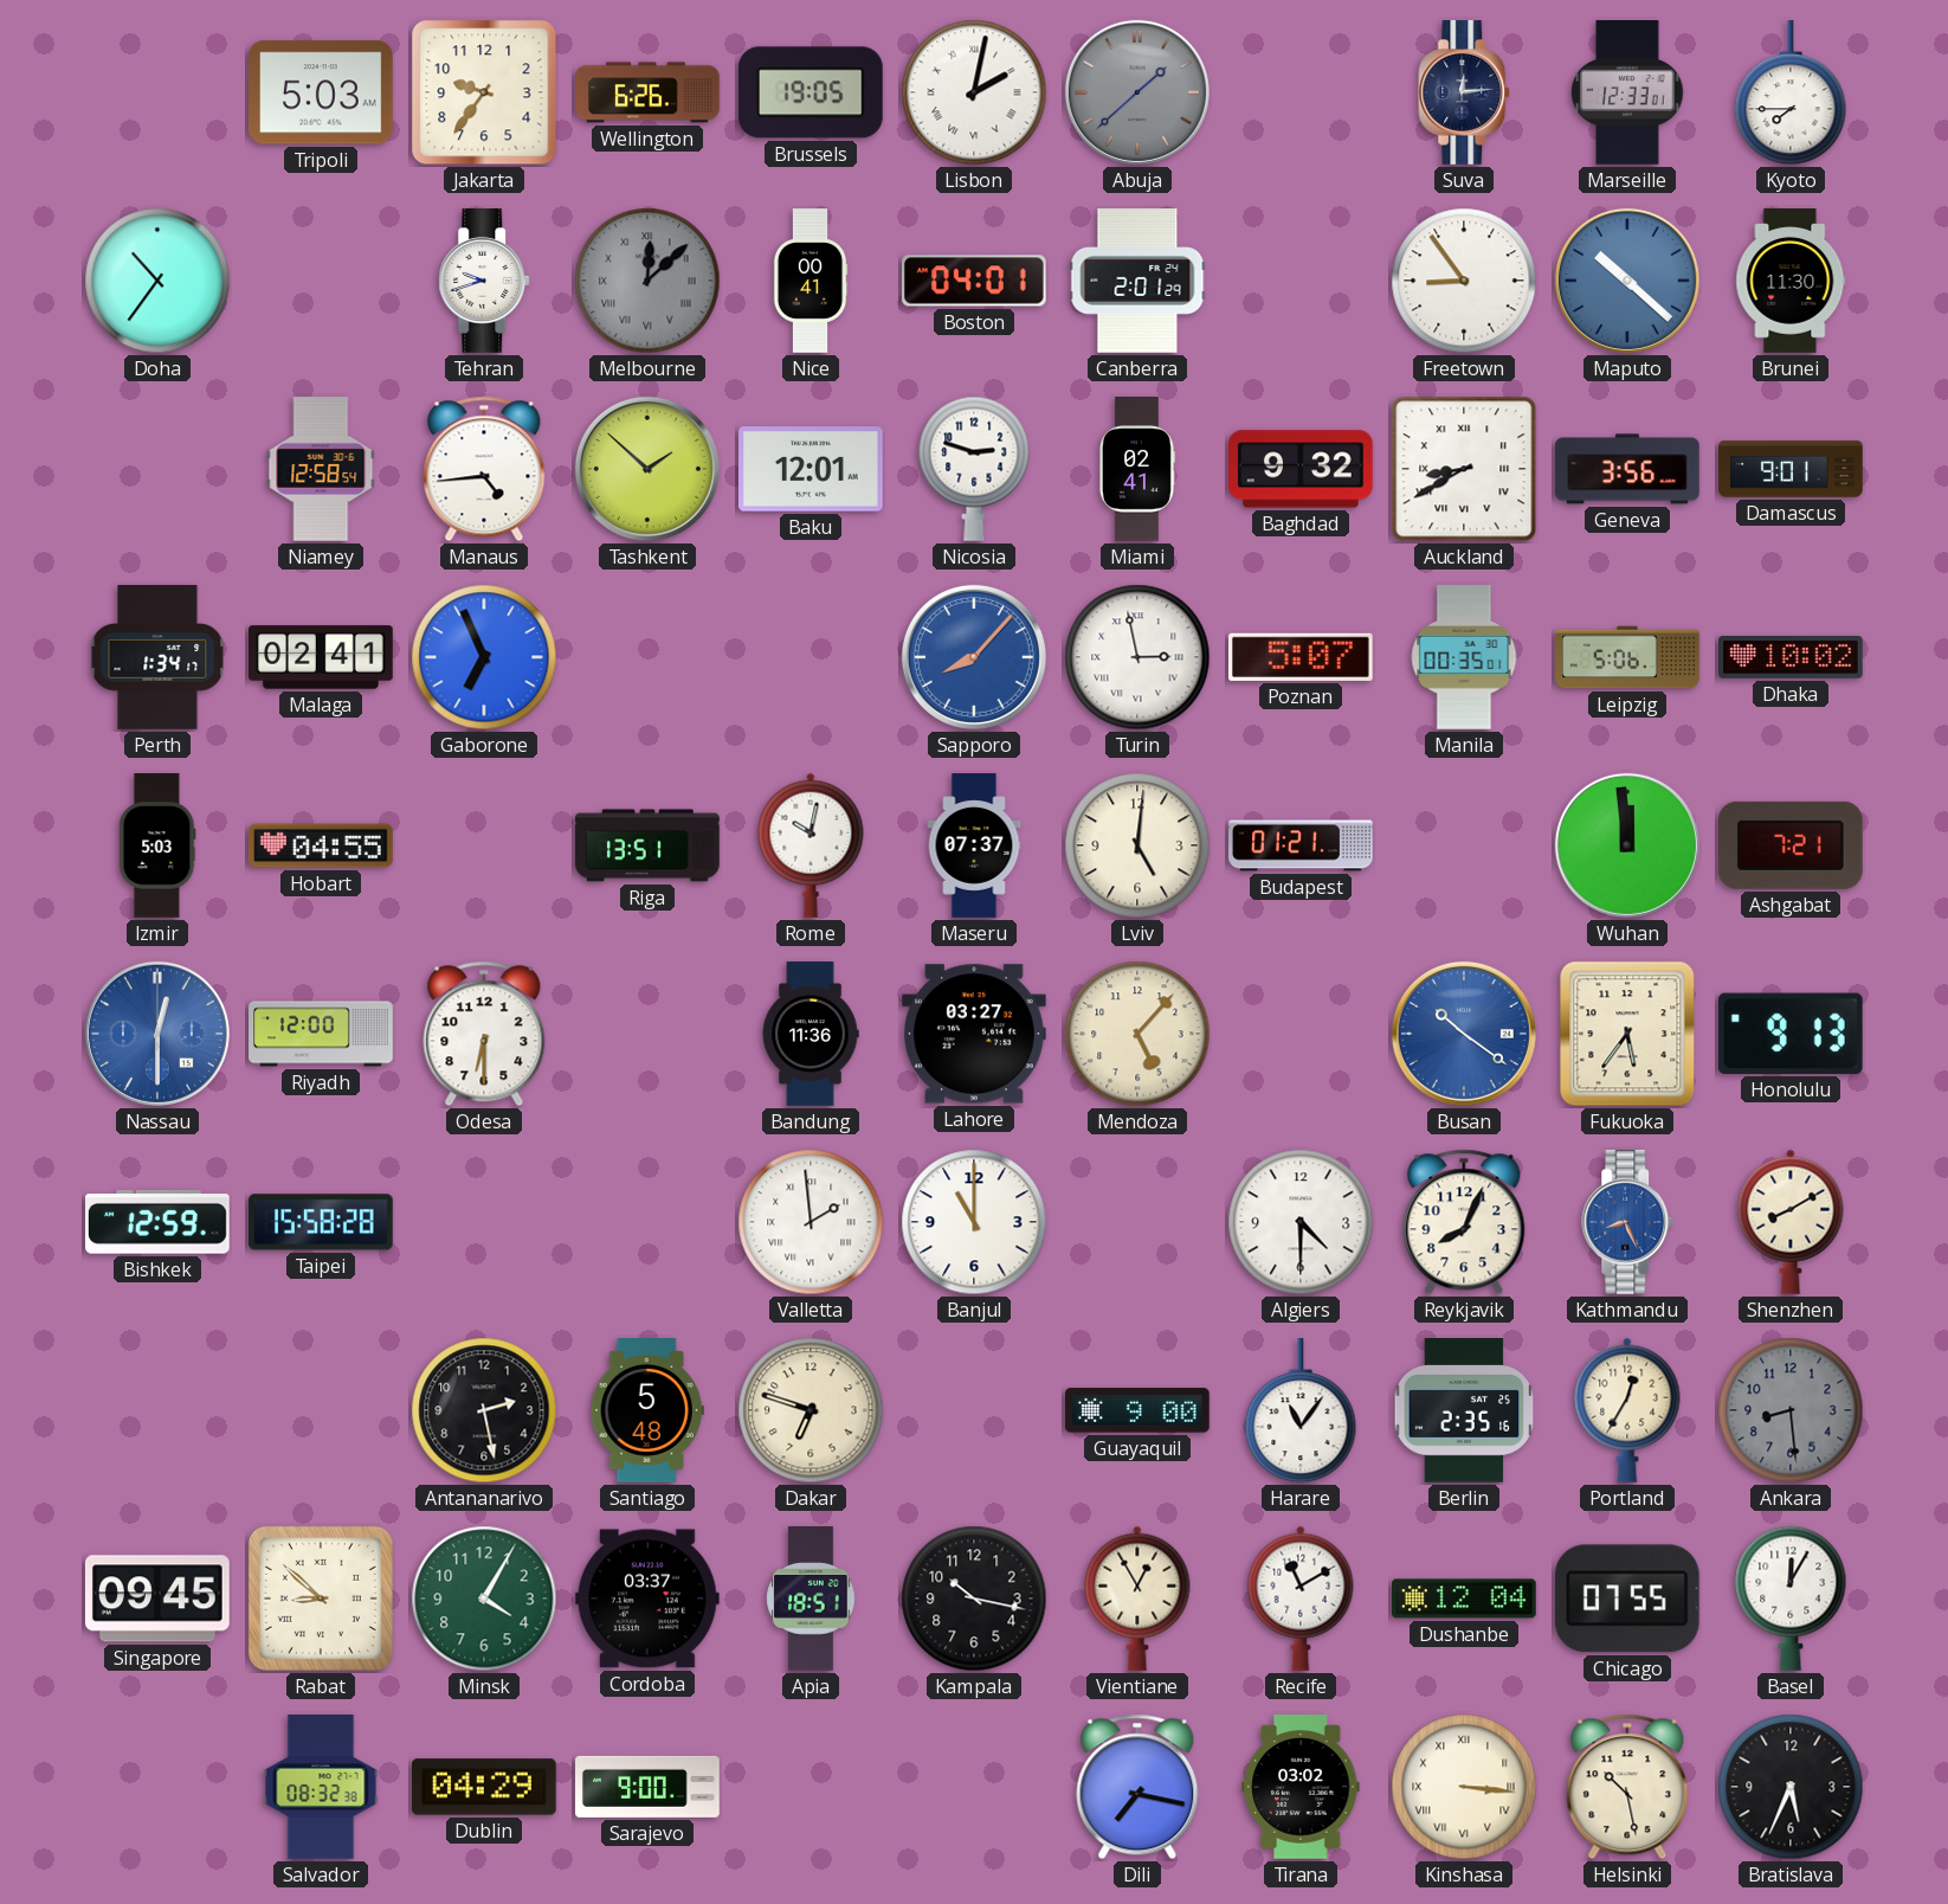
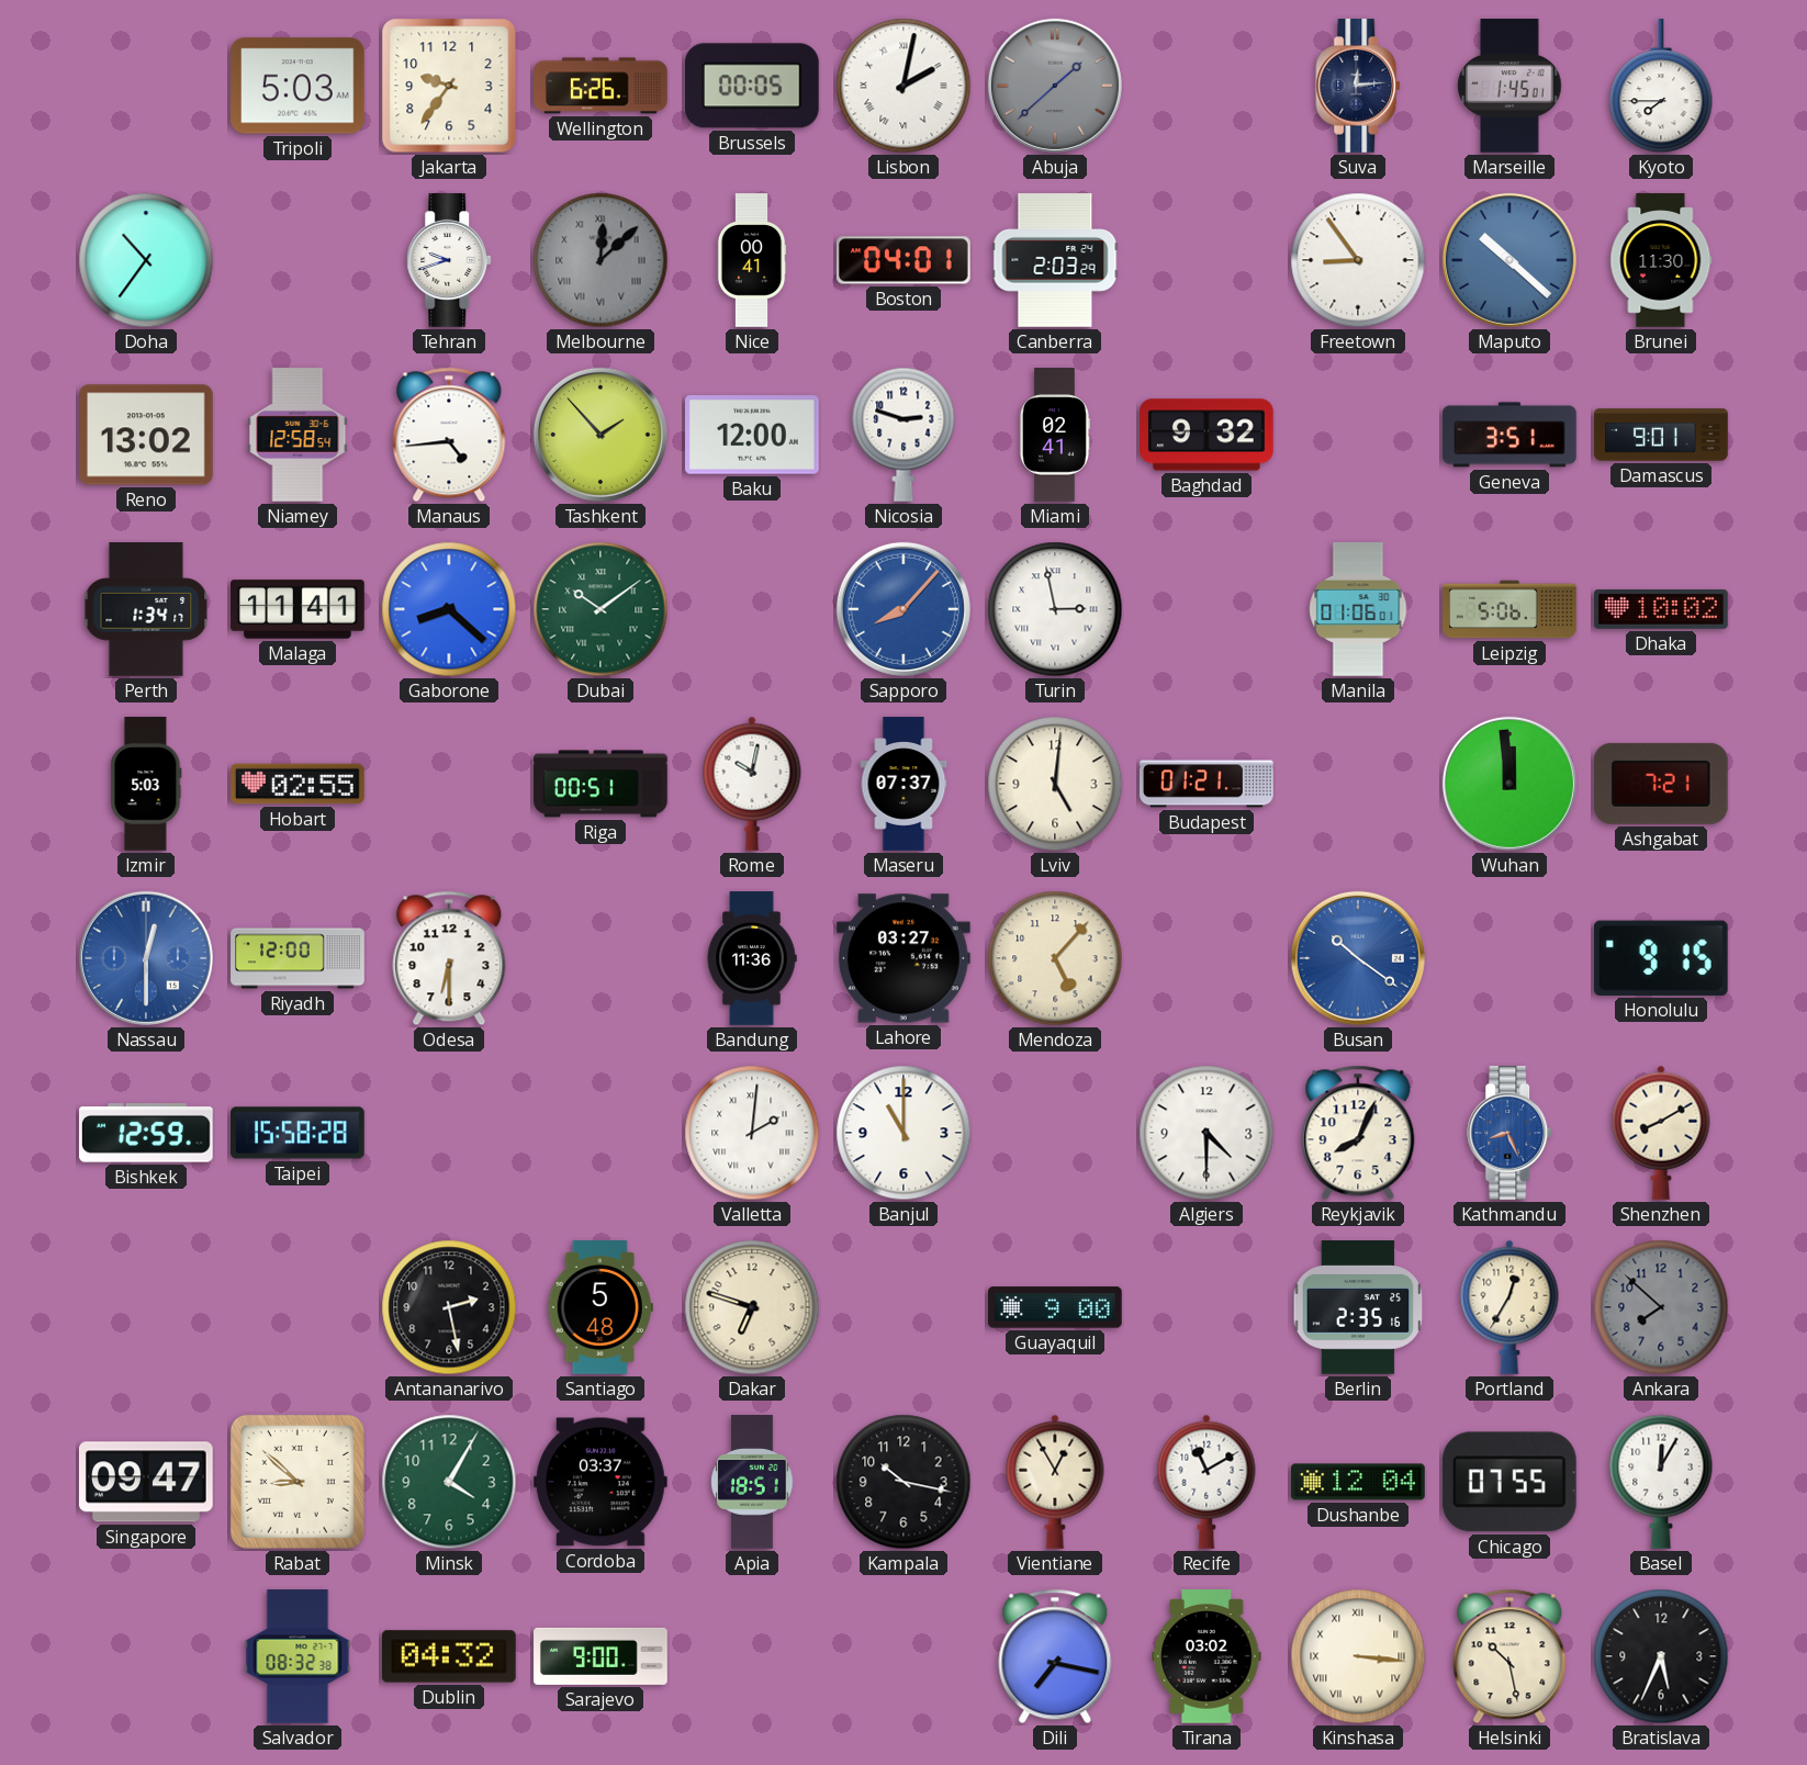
Brussels: 19:05 -> 00:05 (752, 86)
Marseille: 12:33 -> 1:45 (1509, 86)
Canberra: 2:01 -> 2:03 (1055, 260)
Reno: none -> 13:02 (147, 435)
Tashkent: 1:52 -> 1:53 (601, 435)
Baku: 12:01 -> 12:00 (753, 435)
Auckland: 8:40 -> none (1464, 469)
Geneva: 3:56 -> 3:51 (1511, 435)
Malaga: 02:41 -> 11:41 (298, 609)
Gaborone: 6:56 -> 8:22 (449, 609)
Dubai: none -> 10:09 (601, 609)
Poznan: 5:07 -> none (1302, 657)
Manila: 00:35 -> 01:06 (1358, 609)
Hobart: 04:55 -> 02:55 (298, 784)
Riga: 13:51 -> 00:51 (601, 784)
Fukuoka: 5:36 -> none (1627, 1034)
Honolulu: 9:13 -> 9:15 (1661, 958)
Valletta: 1:59 -> 2:01 (752, 1133)
Harare: 11:06 -> none (1301, 1411)
Ankara: 8:29 -> 7:52 (1661, 1307)
Singapore: 09:45 -> 09:47 (146, 1482)
Dublin: 04:29 -> 04:32 (450, 1656)
